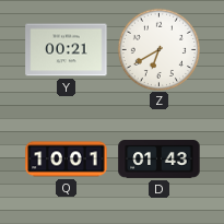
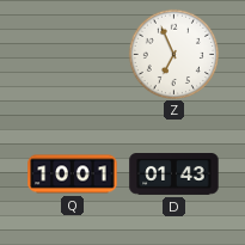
Y: 00:21 -> none (67, 50)
Z: 6:40 -> 6:56 (173, 54)
